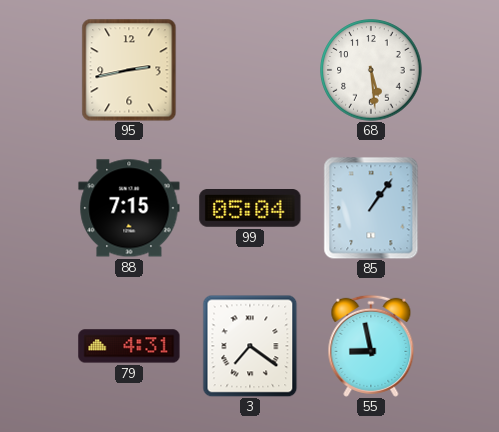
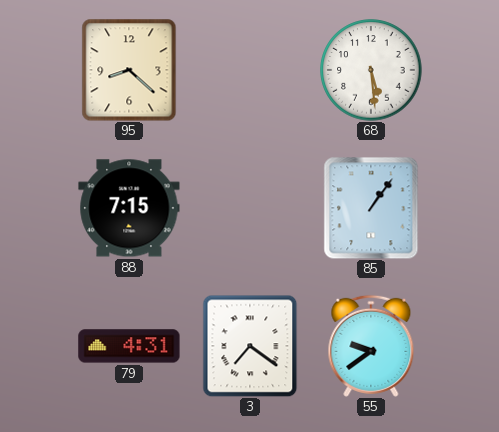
95: 2:43 -> 8:22 (129, 70)
99: 05:04 -> none (250, 209)
55: 8:58 -> 9:39 (371, 346)
